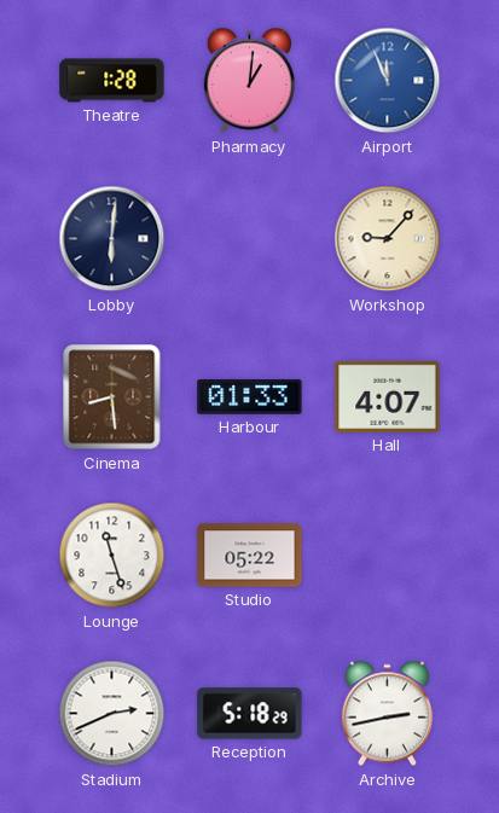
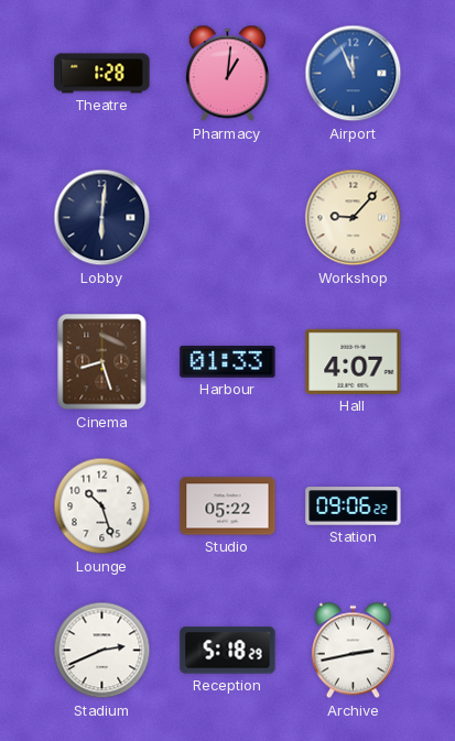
Cinema: 8:29 -> 8:27 (102, 362)
Lounge: 11:27 -> 10:27 (102, 506)
Station: none -> 09:06 (354, 506)
